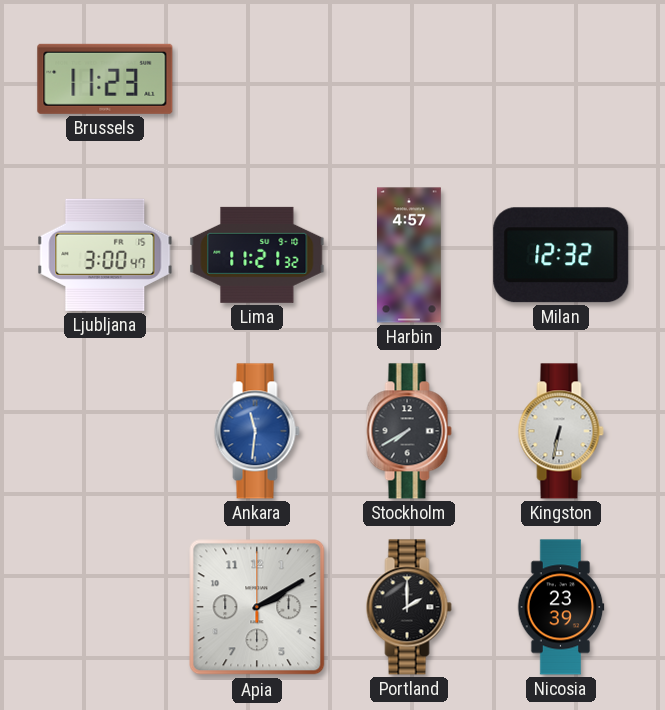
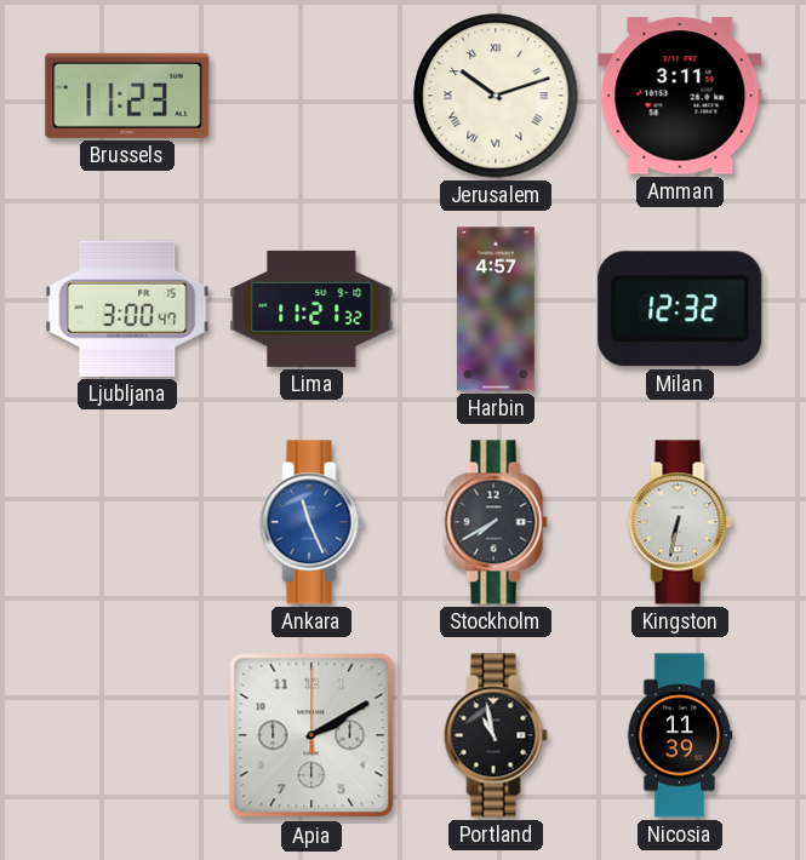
Jerusalem: none -> 10:12 (496, 96)
Amman: none -> 3:11 (680, 96)
Ankara: 11:31 -> 11:26 (311, 522)
Portland: 2:00 -> 10:58 (496, 735)
Nicosia: 23:39 -> 11:39 (680, 735)
